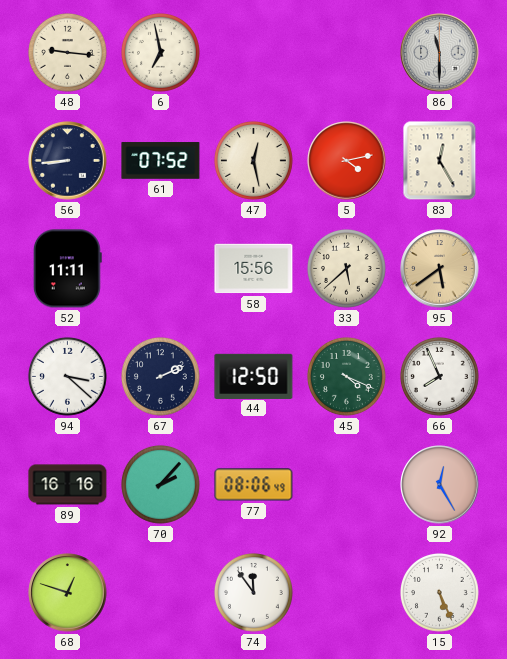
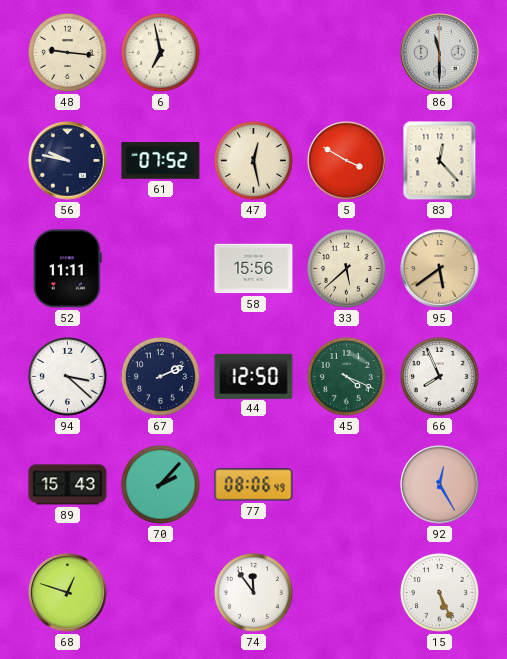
56: 8:44 -> 9:47 (68, 161)
5: 4:13 -> 3:50 (347, 161)
83: 12:25 -> 12:23 (440, 161)
89: 16:16 -> 15:43 (68, 485)
